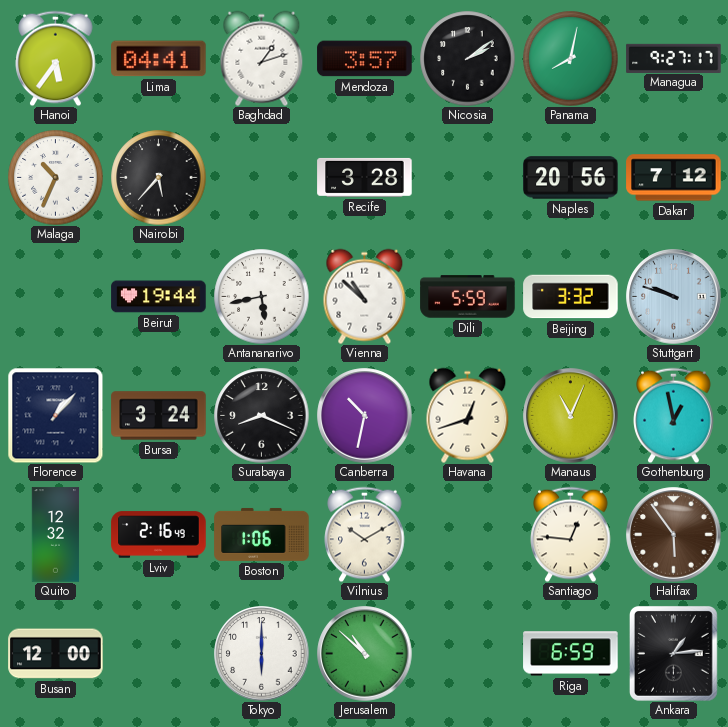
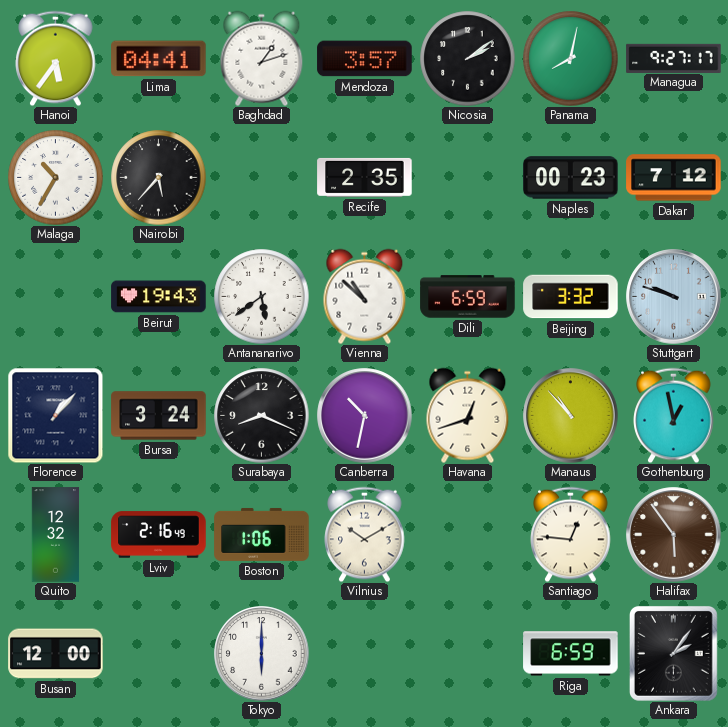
Malaga: 10:34 -> 10:35 (55, 177)
Recife: 3:28 -> 2:35 (365, 177)
Naples: 20:56 -> 00:23 (571, 178)
Beirut: 19:44 -> 19:43 (159, 297)
Antananarivo: 5:43 -> 5:39 (261, 296)
Dili: 5:59 -> 6:59 (468, 297)
Manaus: 11:04 -> 10:53 (571, 416)
Jerusalem: 10:52 -> none (365, 654)
Ankara: 1:14 -> 2:06 (673, 653)
